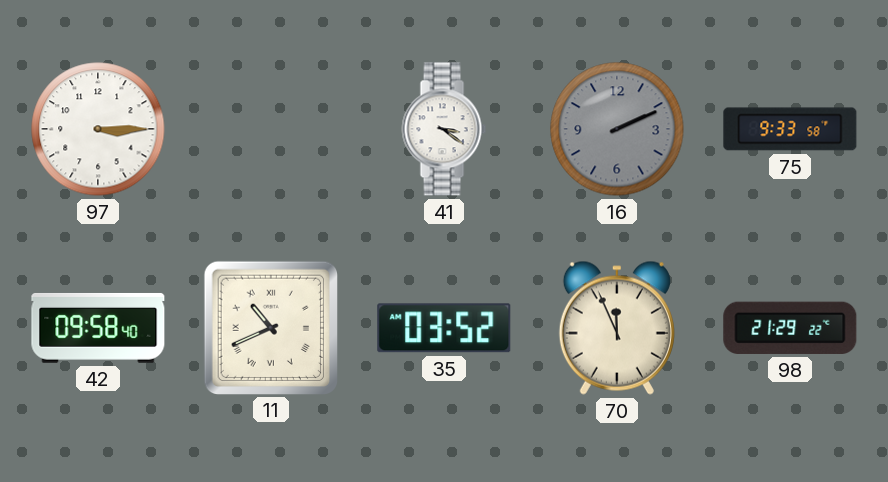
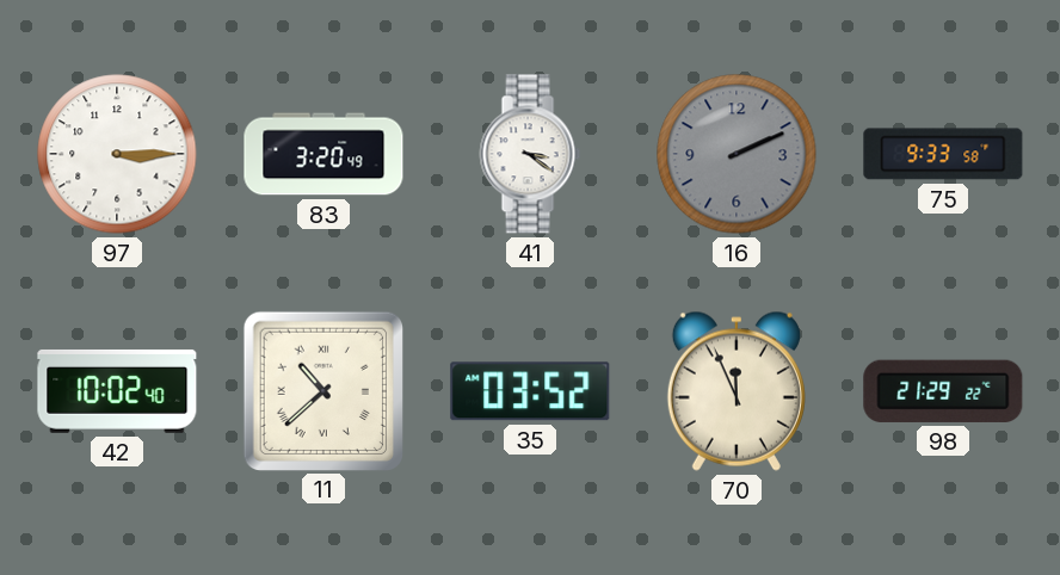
83: none -> 3:20 (323, 154)
42: 09:58 -> 10:02 (117, 391)
11: 10:41 -> 10:38 (322, 390)
